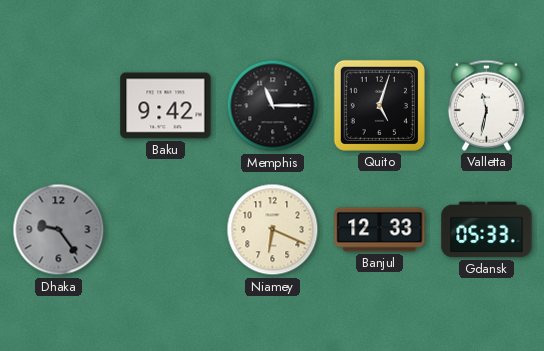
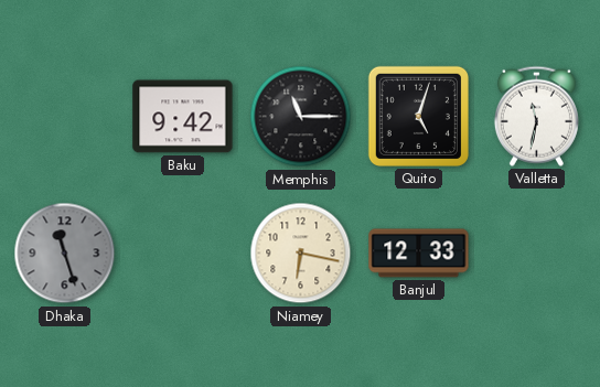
Dhaka: 9:24 -> 11:27 (65, 254)
Niamey: 6:19 -> 6:17 (301, 254)
Gdansk: 05:33 -> none (487, 230)
